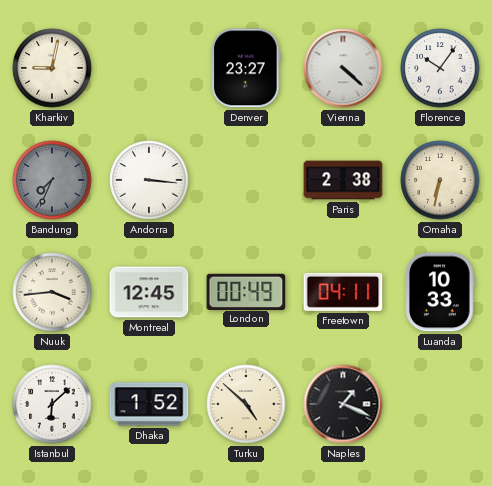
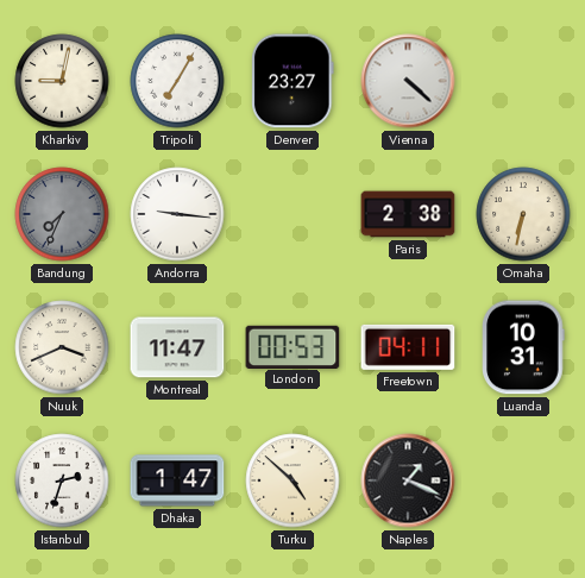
Tripoli: none -> 7:05 (177, 81)
Florence: 10:06 -> none (440, 68)
Andorra: 3:16 -> 9:16 (177, 214)
Nuuk: 3:44 -> 3:41 (62, 347)
Montreal: 12:45 -> 11:47 (177, 347)
London: 00:49 -> 00:53 (292, 346)
Luanda: 10:33 -> 10:31 (523, 347)
Istanbul: 6:08 -> 2:33 (62, 480)
Dhaka: 1:52 -> 1:47 (177, 480)
